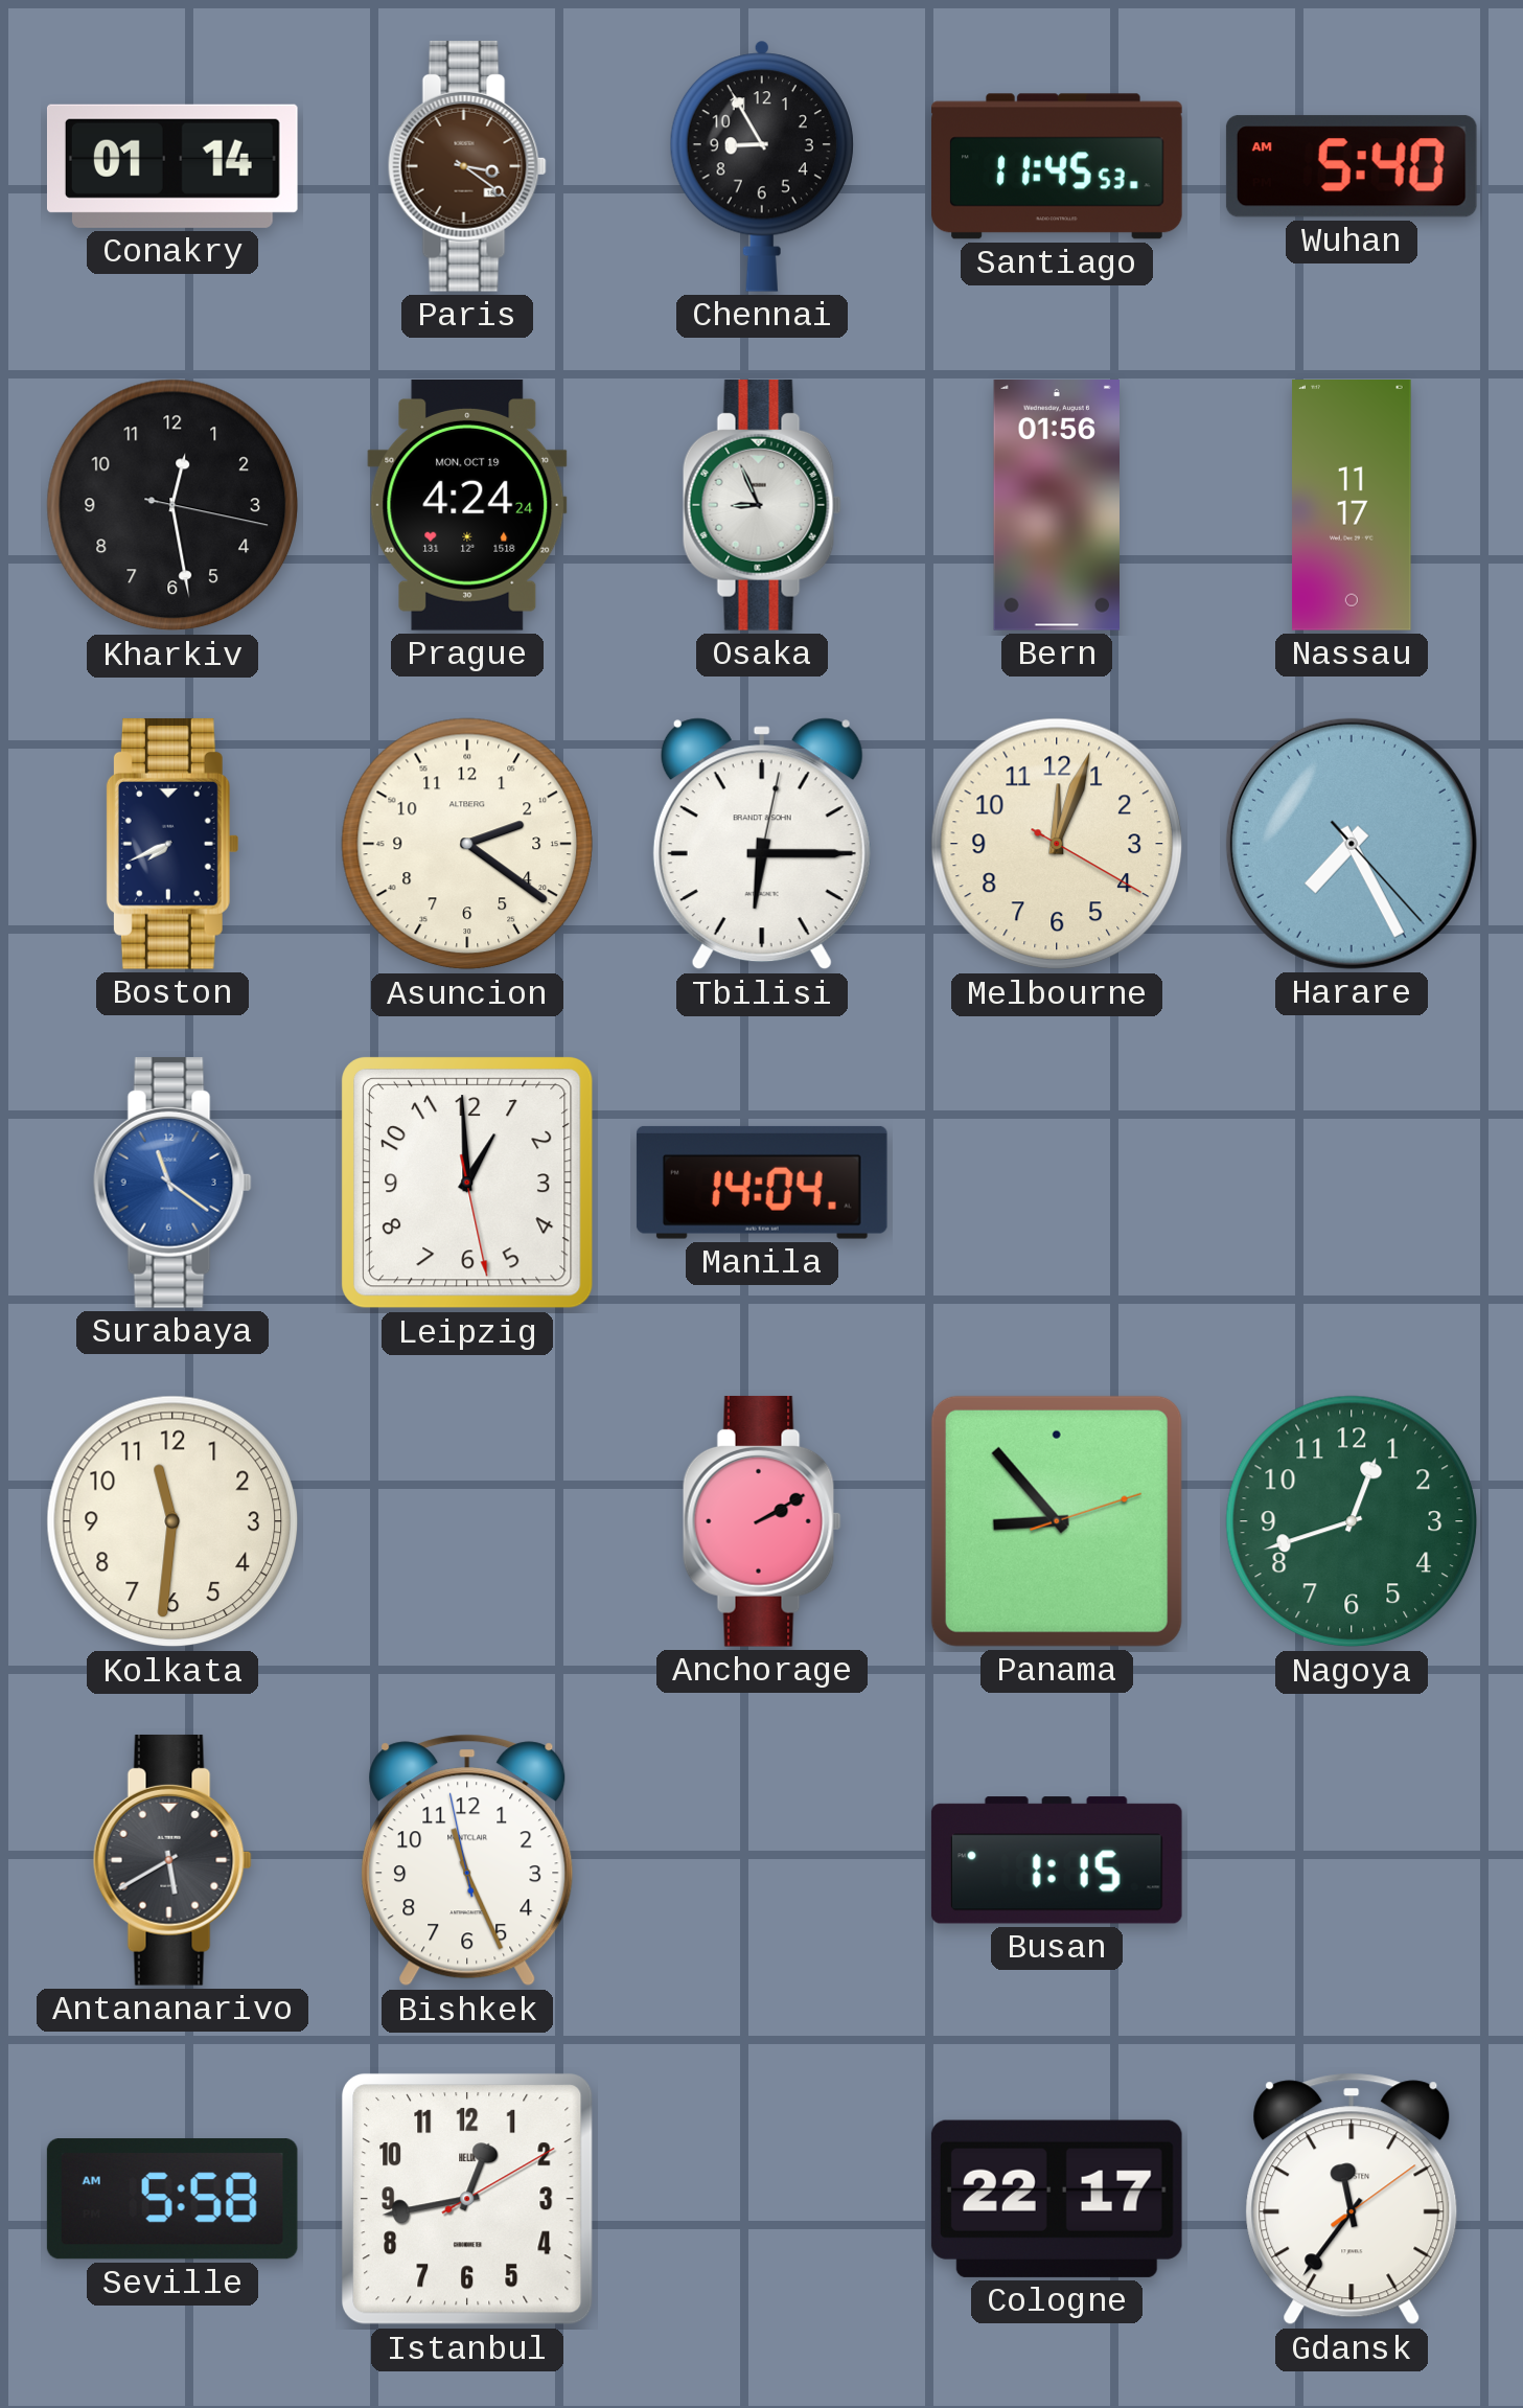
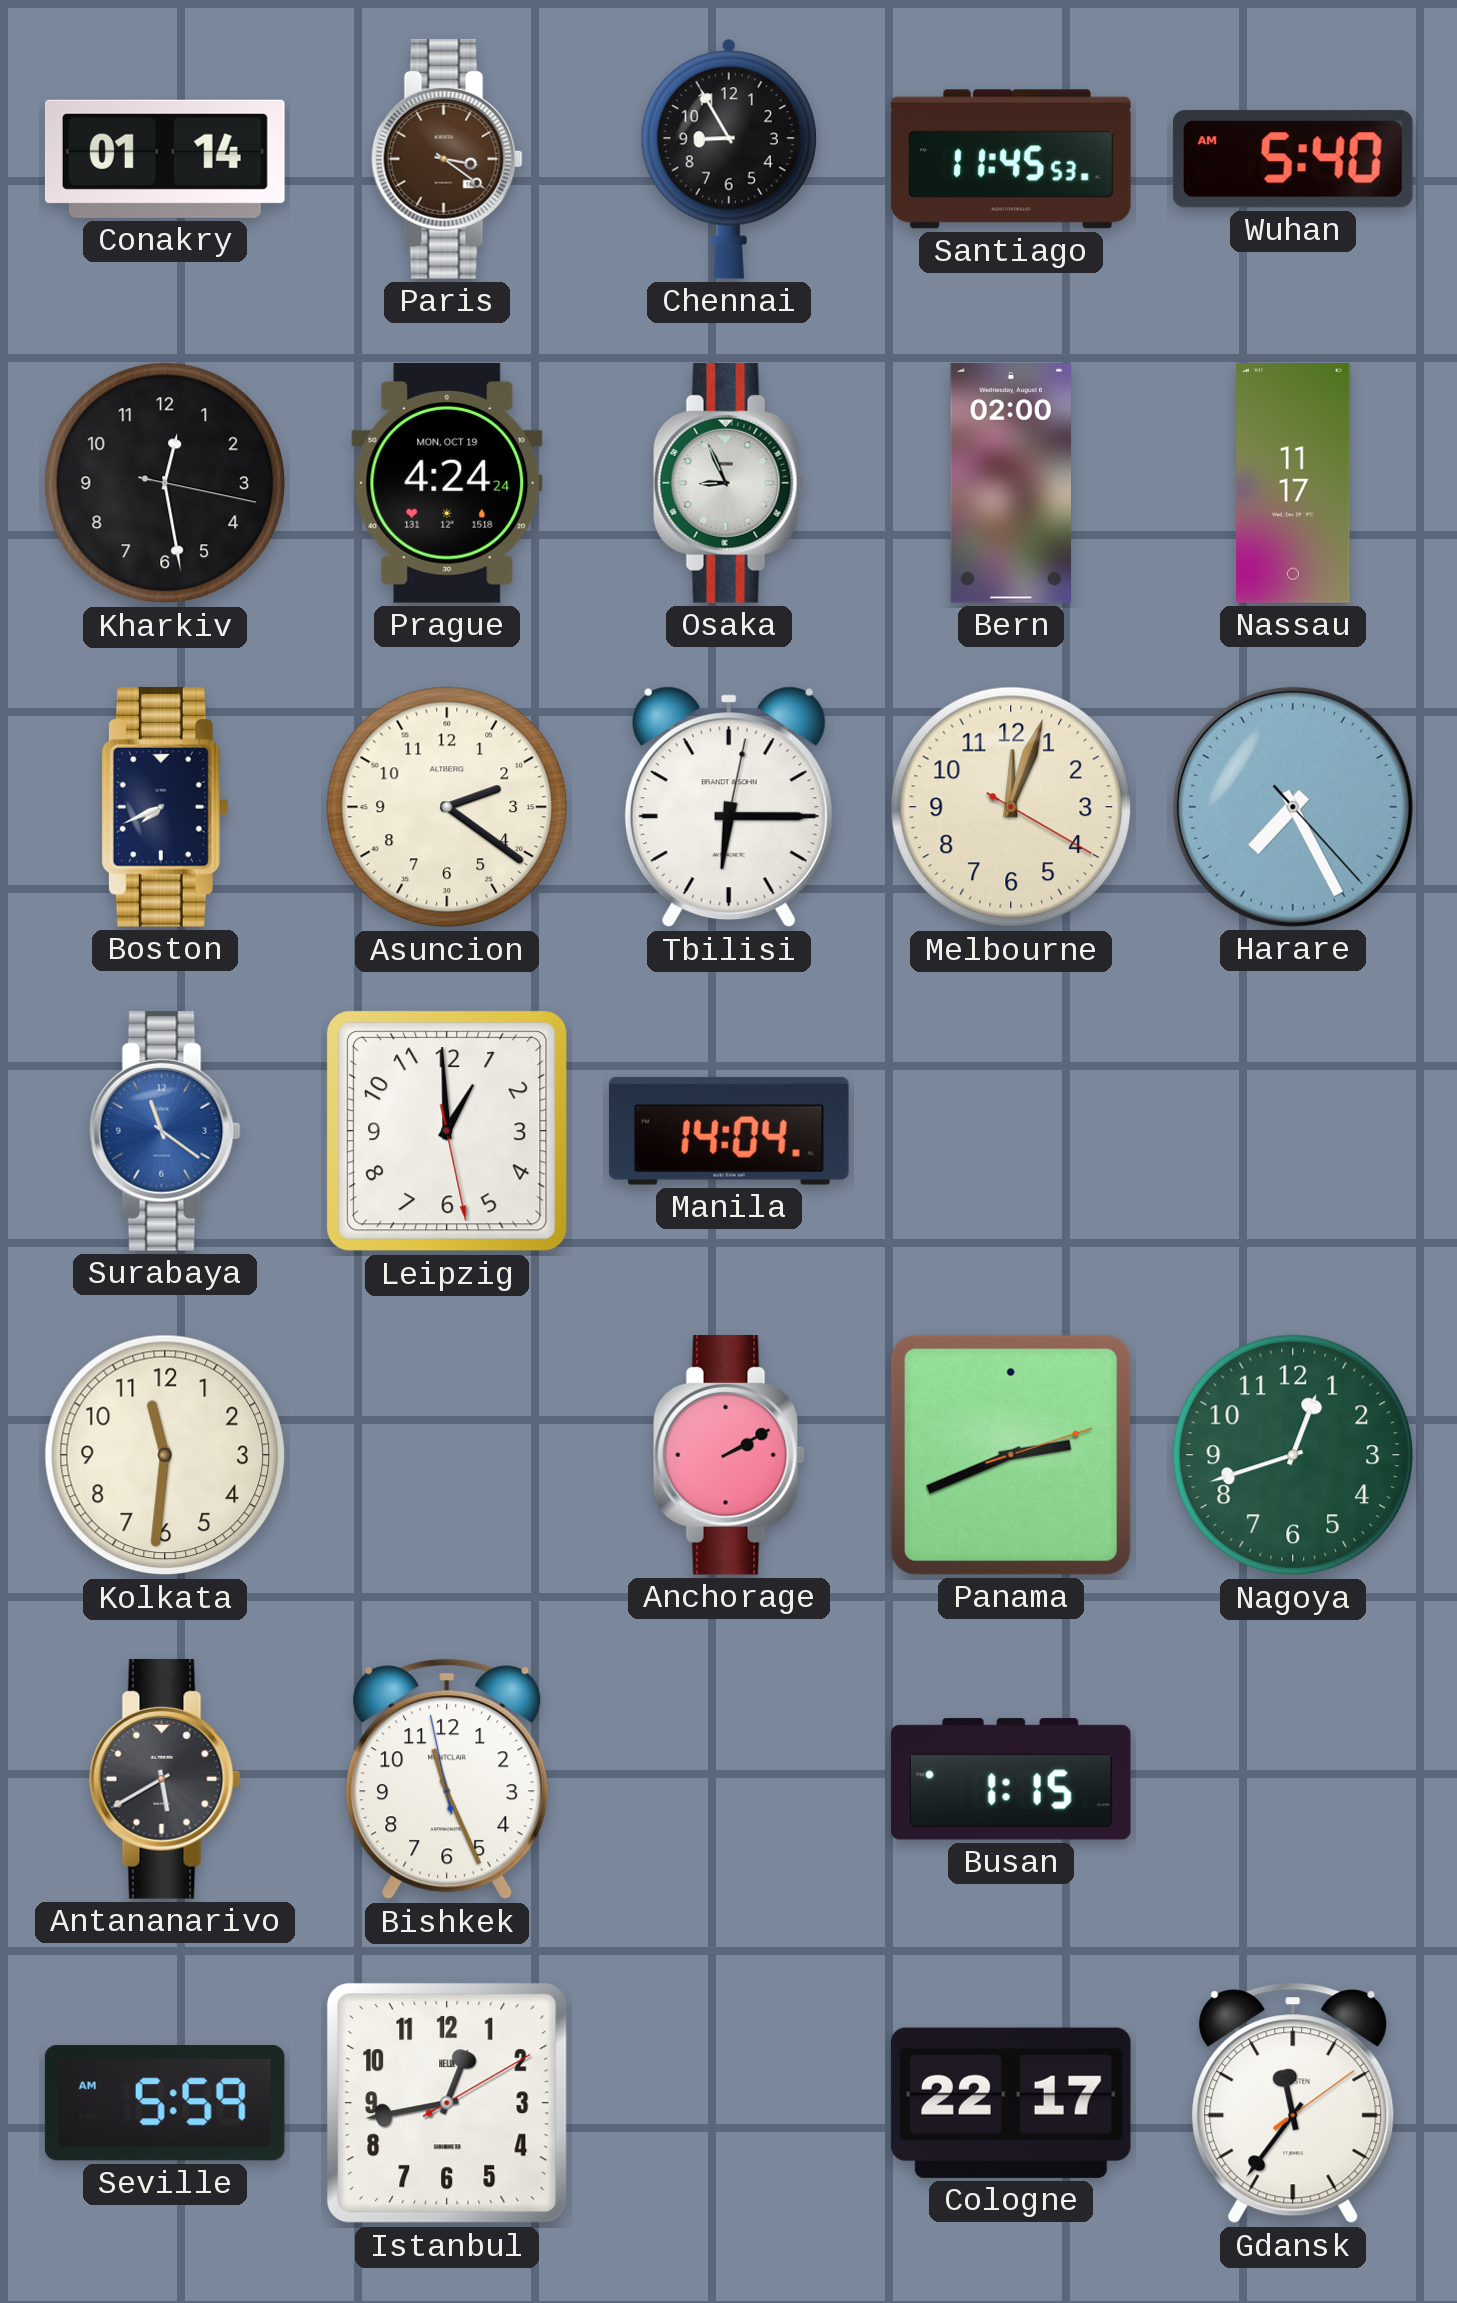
Bern: 01:56 -> 02:00 (1010, 484)
Panama: 8:53 -> 2:41 (1011, 1455)
Seville: 5:58 -> 5:59 (165, 2103)
